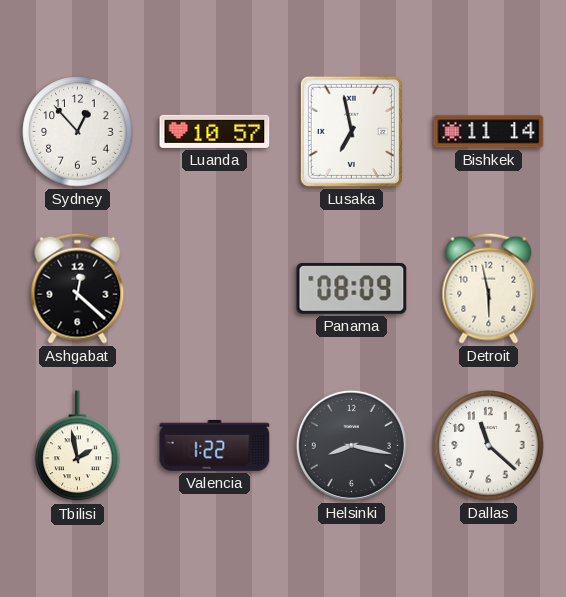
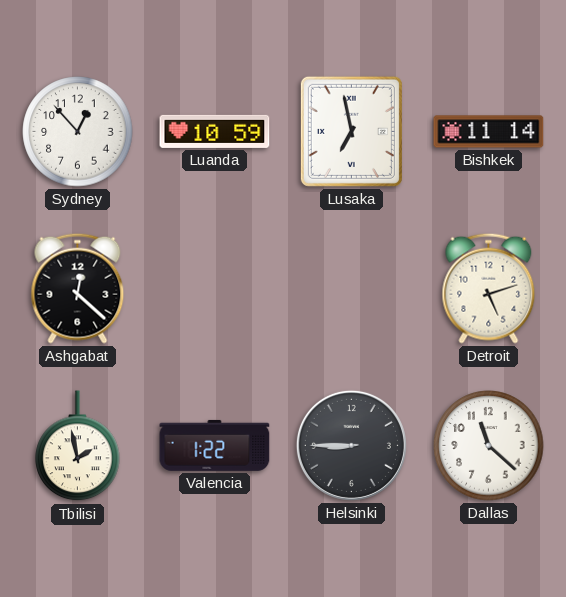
Luanda: 10:57 -> 10:59 (215, 131)
Panama: 08:09 -> none (352, 288)
Detroit: 5:58 -> 5:12 (489, 288)
Helsinki: 8:17 -> 8:45 (351, 445)
